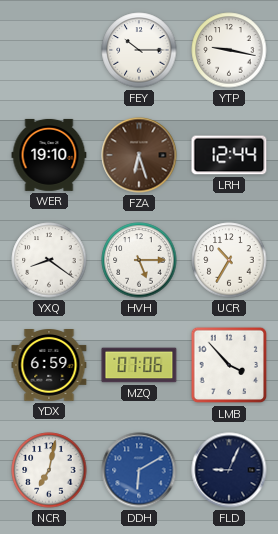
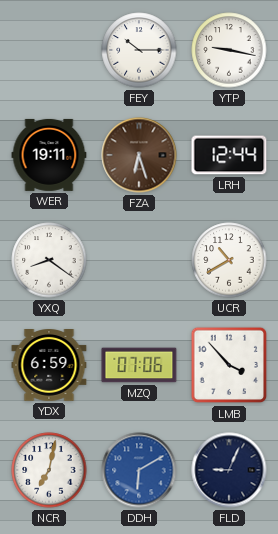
WER: 19:10 -> 19:11 (49, 155)
HVH: 5:15 -> none (139, 260)
UCR: 10:35 -> 10:40 (229, 260)
